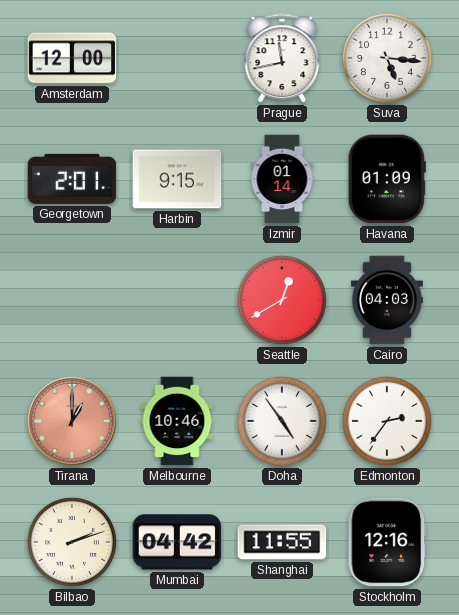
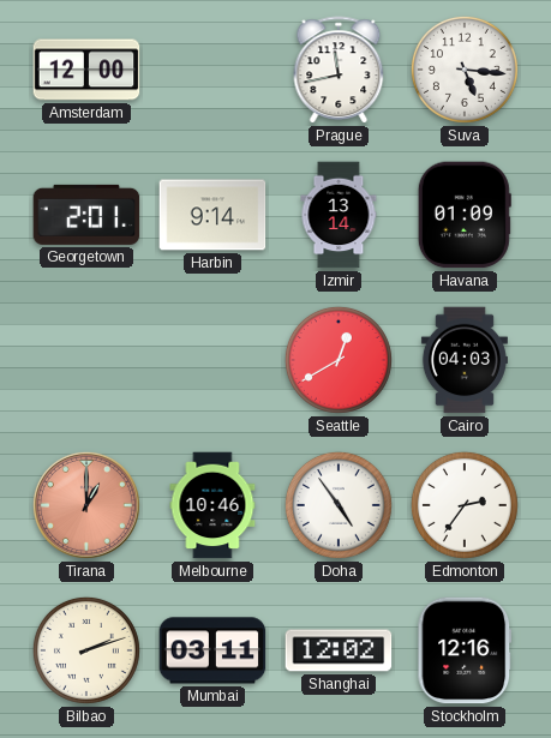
Harbin: 9:15 -> 9:14 (212, 215)
Izmir: 01:14 -> 13:14 (339, 215)
Mumbai: 04:42 -> 03:11 (212, 650)
Shanghai: 11:55 -> 12:02 (339, 650)
